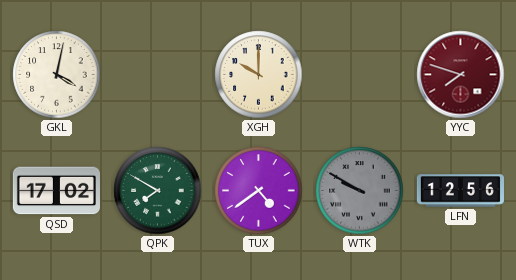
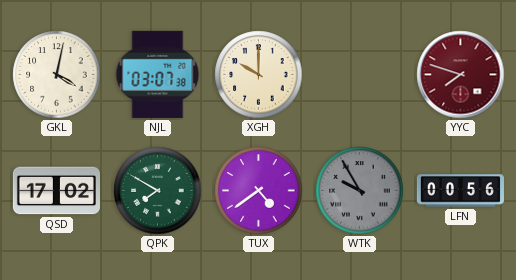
NJL: none -> 03:07 (158, 74)
WTK: 9:50 -> 9:55 (360, 191)
LFN: 12:56 -> 00:56 (460, 191)
